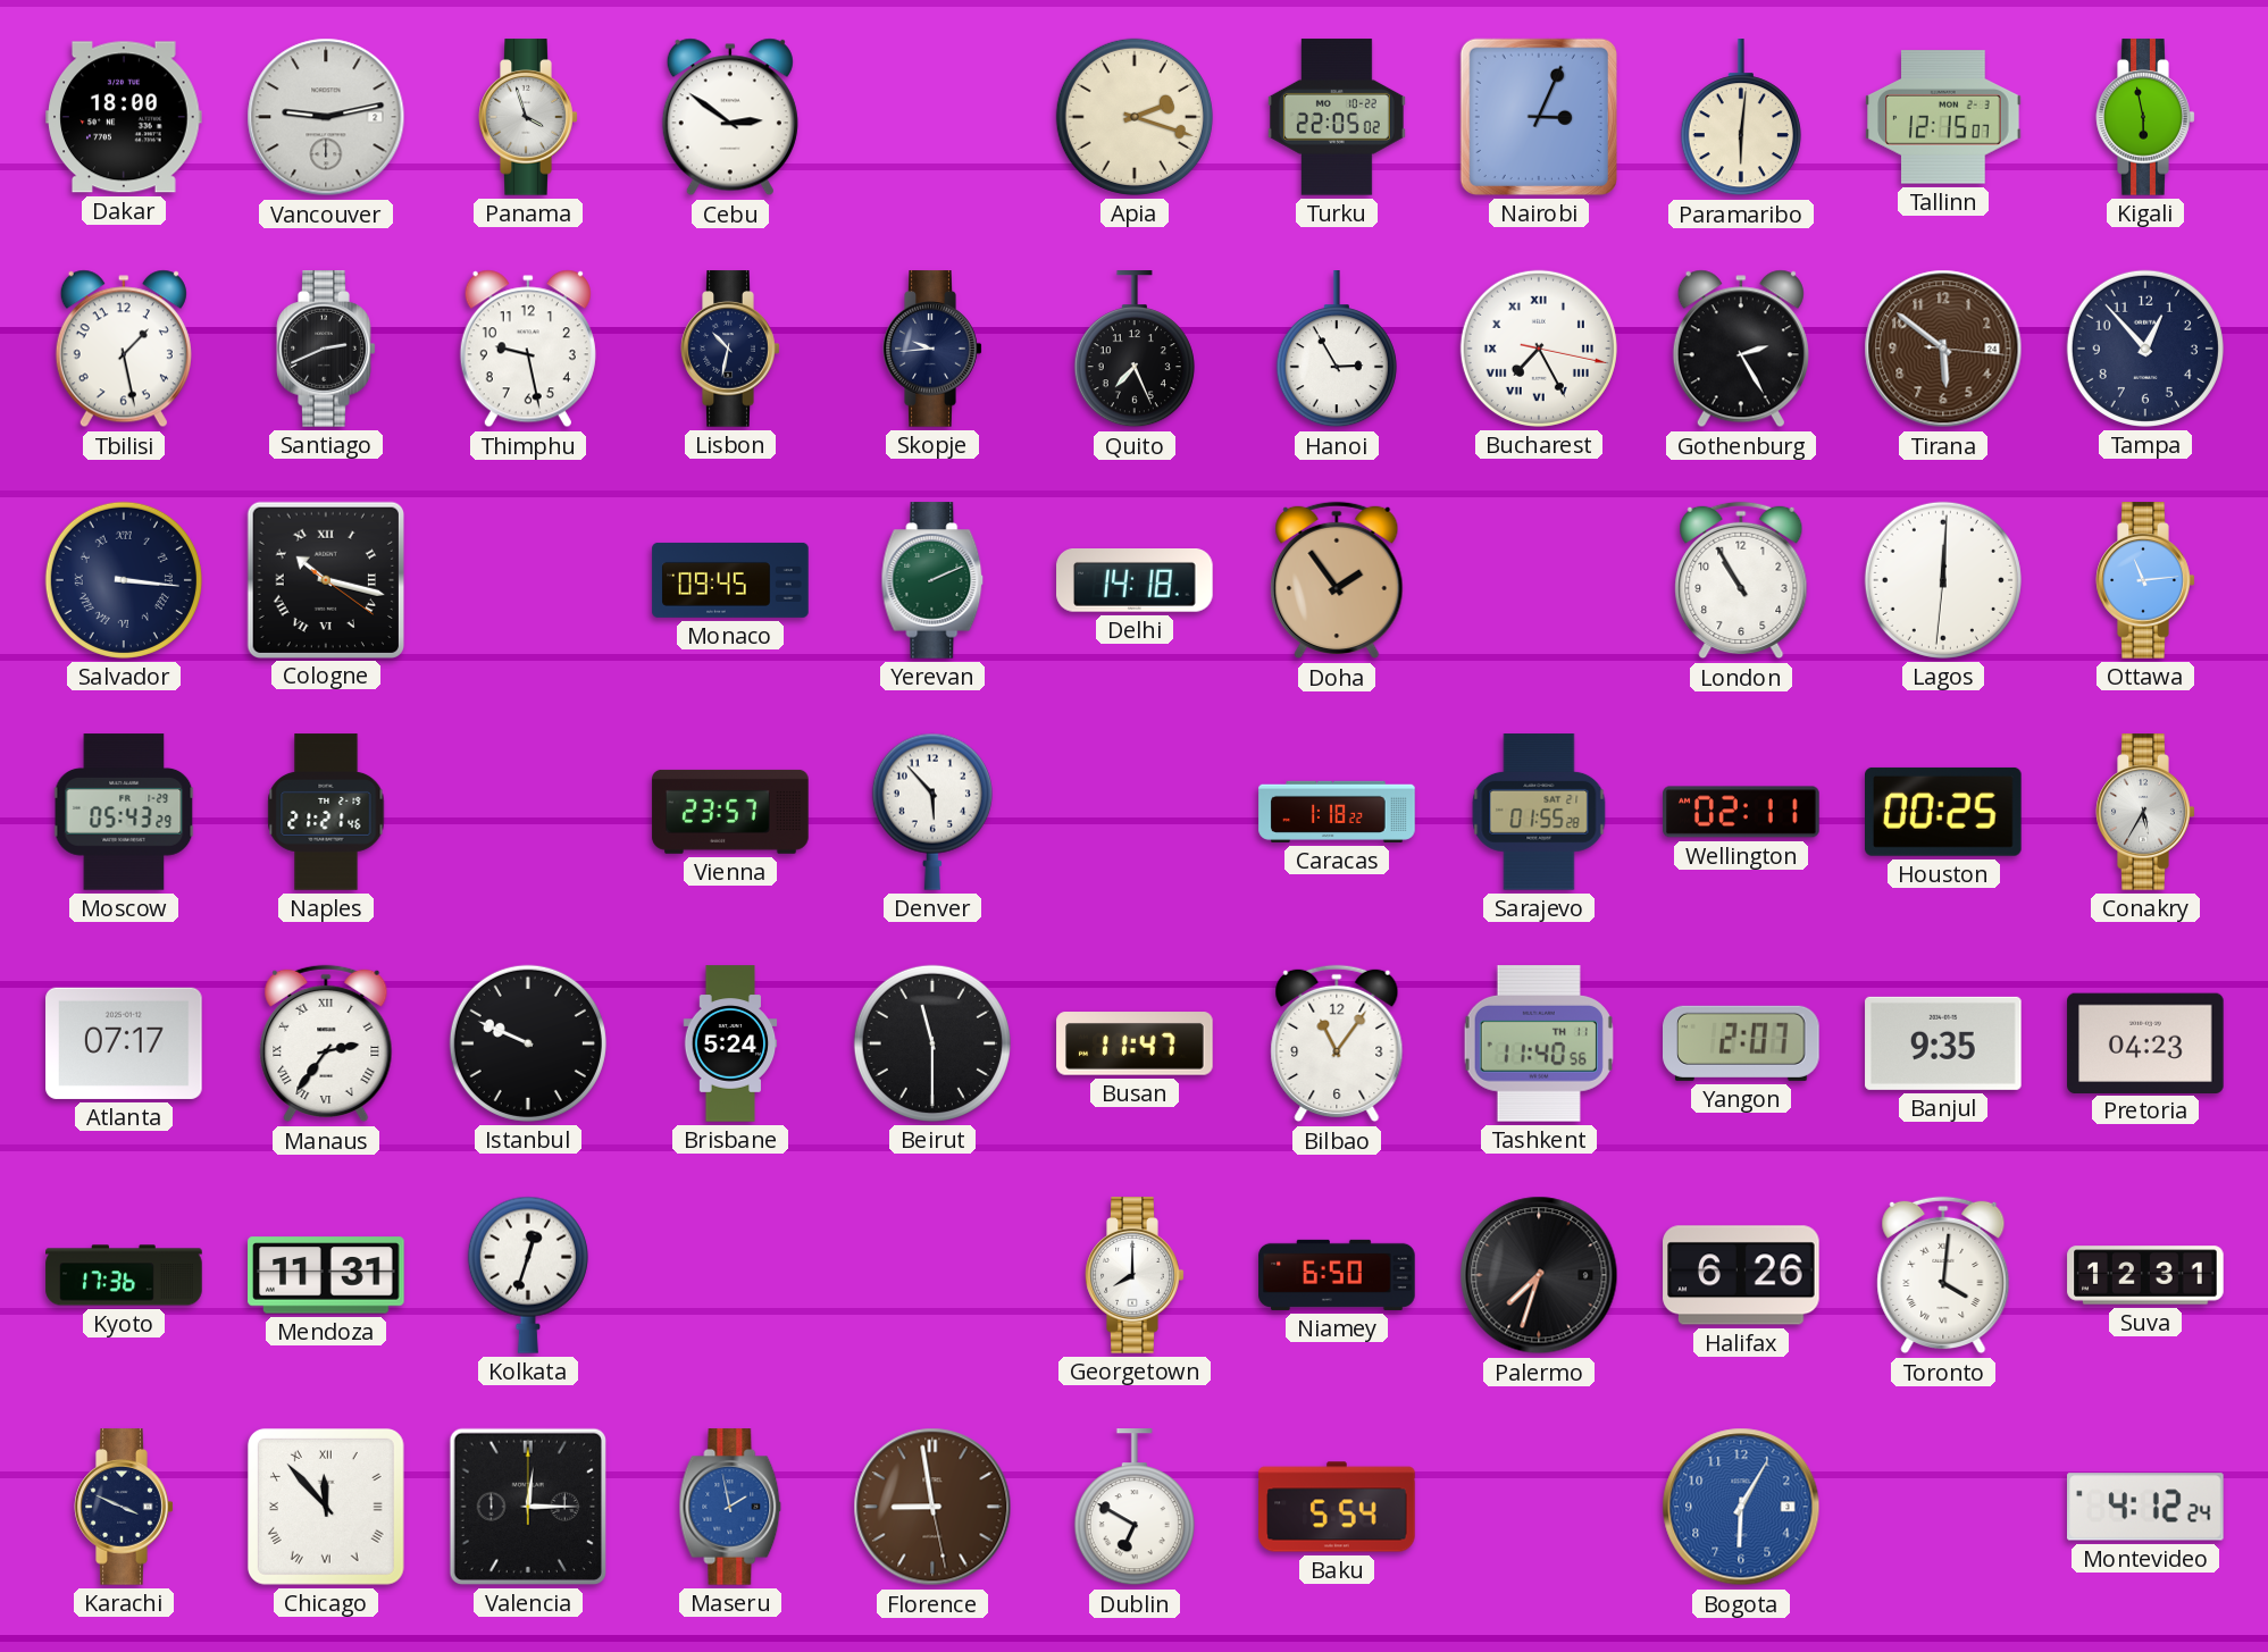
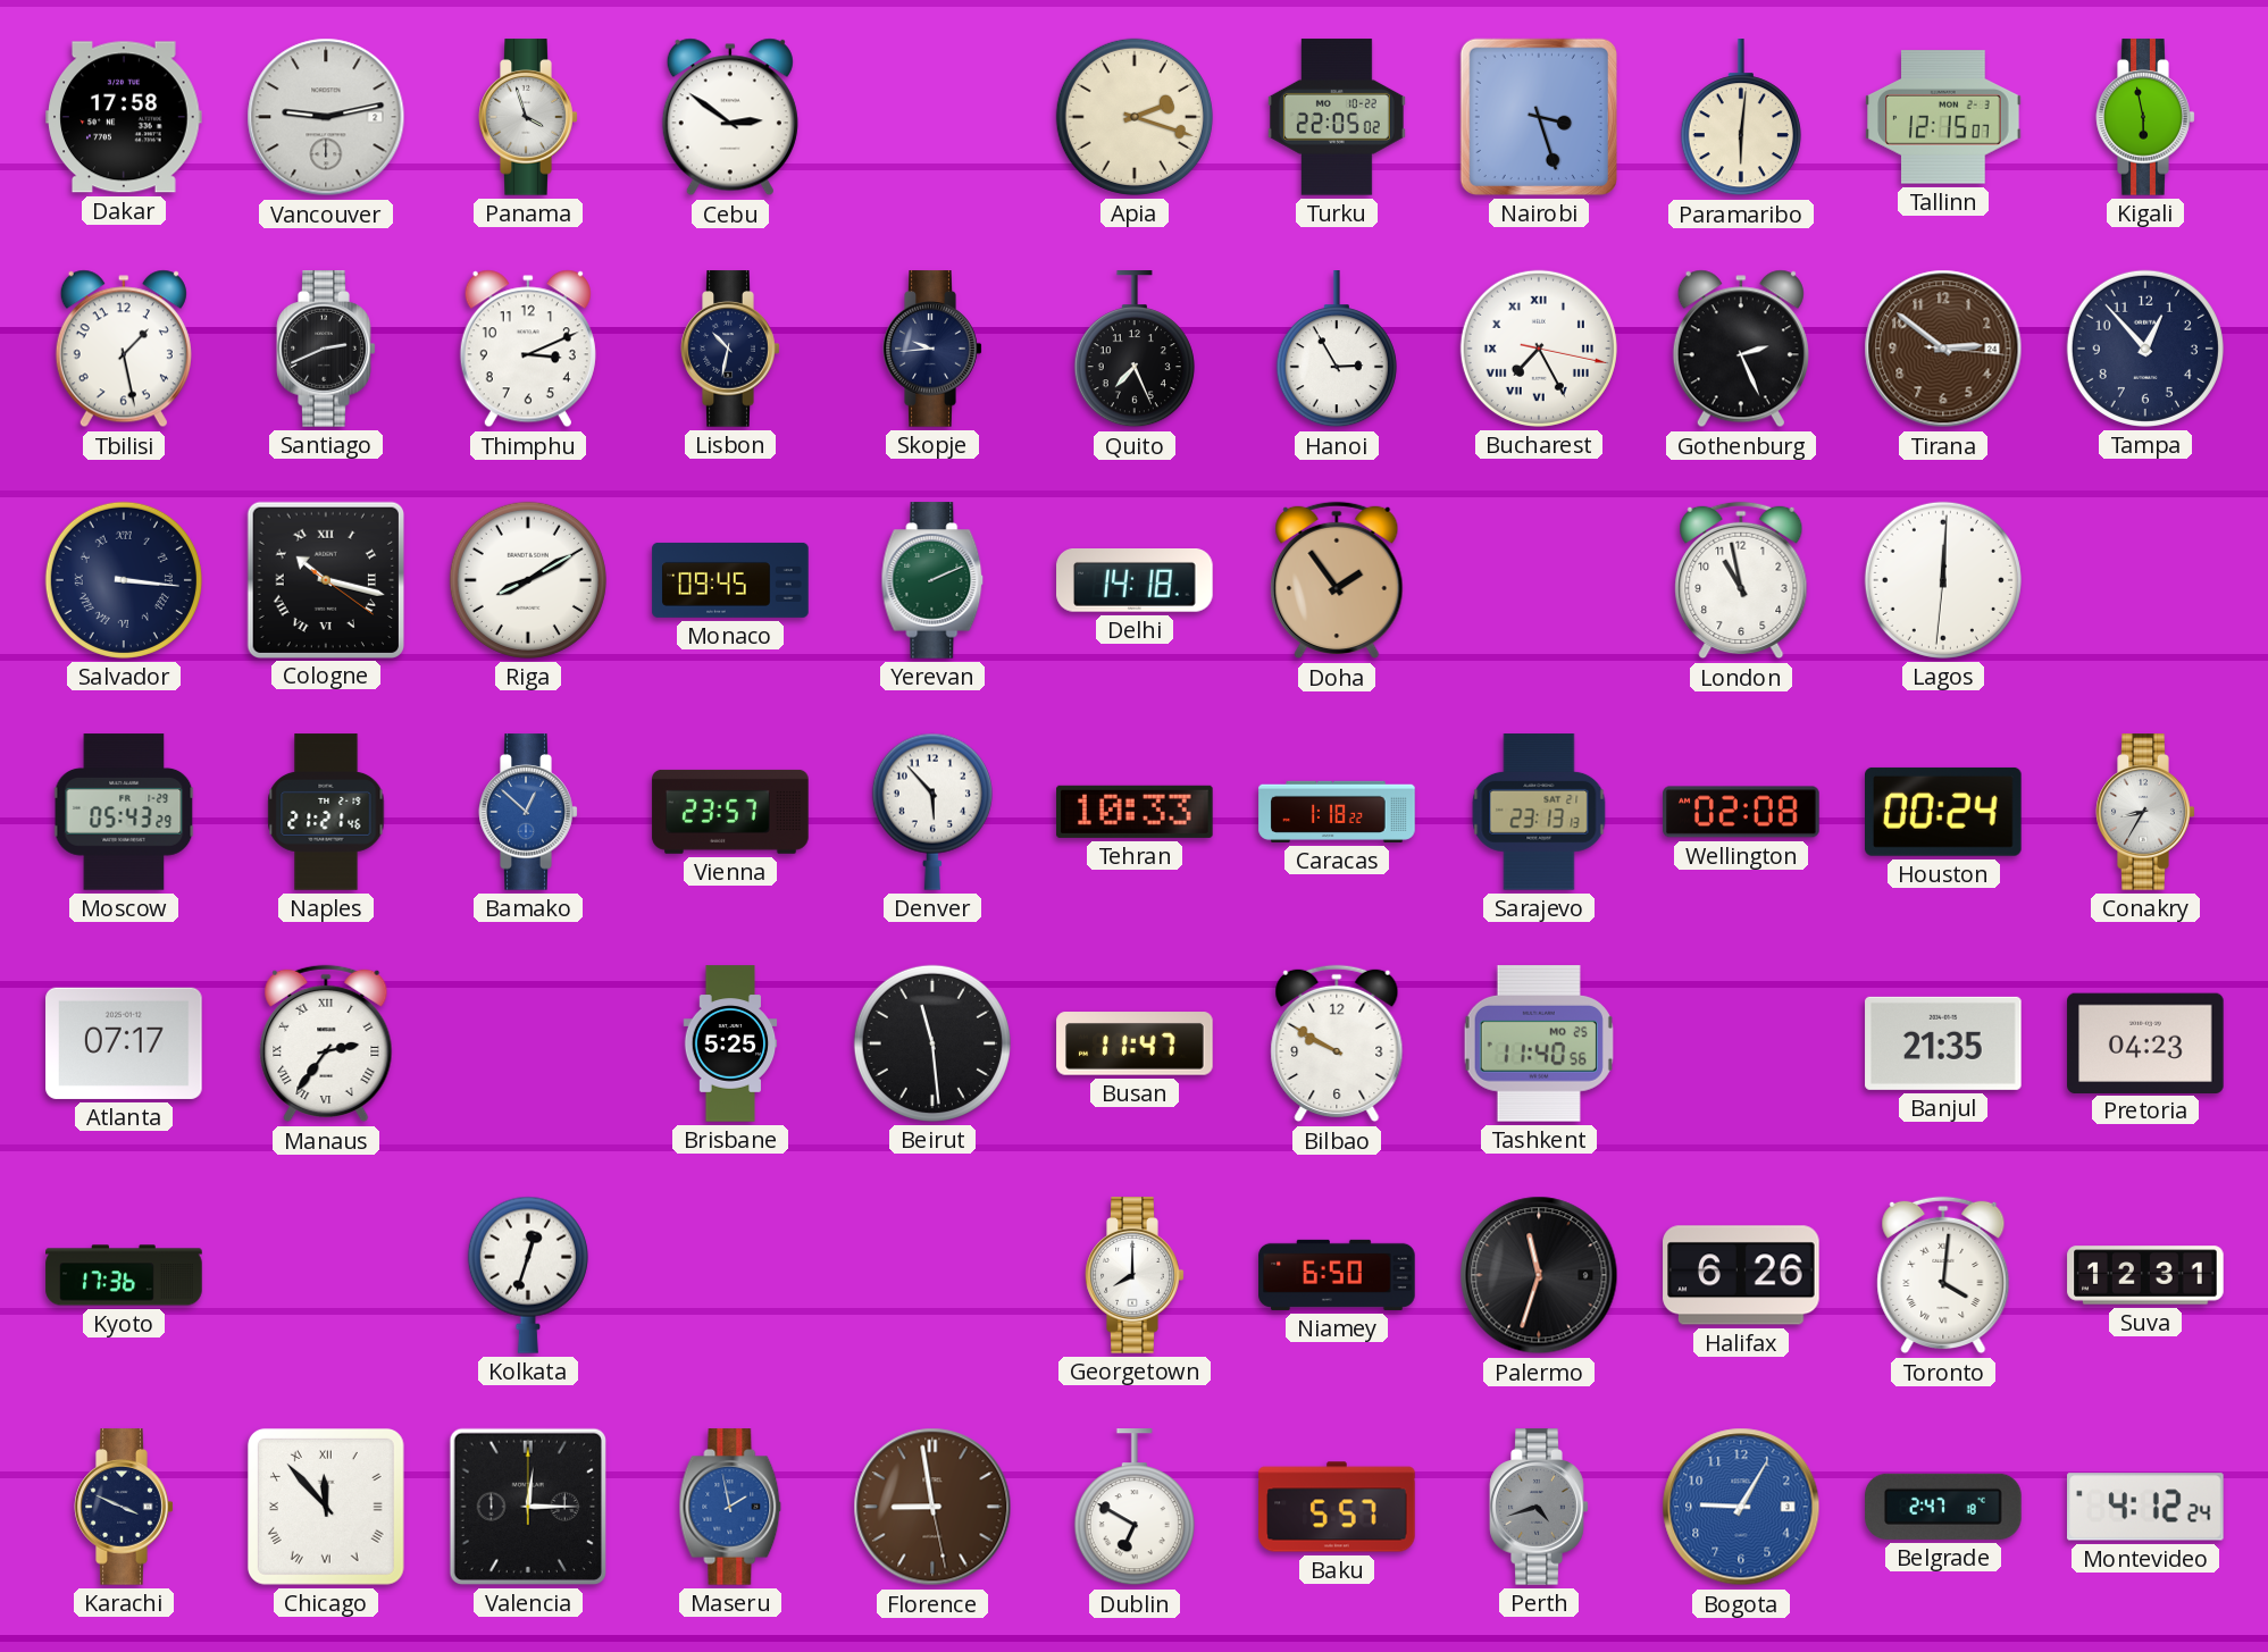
Dakar: 18:00 -> 17:58 (124, 117)
Nairobi: 3:04 -> 3:27 (1539, 117)
Thimphu: 9:28 -> 3:11 (528, 349)
Gothenburg: 2:25 -> 2:26 (1741, 349)
Tirana: 5:51 -> 2:51 (1943, 349)
Riga: none -> 8:10 (528, 580)
London: 10:55 -> 10:58 (1741, 580)
Ottawa: 11:14 -> none (2145, 580)
Bamako: none -> 12:52 (528, 812)
Tehran: none -> 10:33 (1135, 812)
Sarajevo: 01:55 -> 23:13 (1539, 812)
Wellington: 02:11 -> 02:08 (1741, 812)
Houston: 00:25 -> 00:24 (1944, 812)
Conakry: 5:35 -> 8:35 (2145, 812)
Istanbul: 9:49 -> none (528, 1043)
Brisbane: 5:24 -> 5:25 (730, 1043)
Beirut: 11:30 -> 11:29 (932, 1043)
Bilbao: 11:06 -> 9:50 (1337, 1043)
Tashkent date: TH 11 -> MO 25 (1539, 1045)
Yangon: 2:07 -> none (1742, 1043)
Banjul: 9:35 -> 21:35 (1943, 1043)
Mendoza: 11:31 -> none (326, 1275)
Palermo: 7:33 -> 11:33 (1539, 1275)
Baku: 5:54 -> 5:57 (1337, 1507)
Perth: none -> 4:42 (1539, 1507)
Bogota: 6:05 -> 9:05 (1741, 1507)
Belgrade: none -> 2:47 (1943, 1507)
